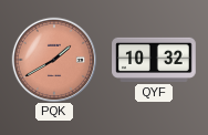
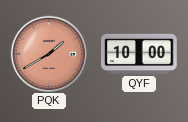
QYF: 10:32 -> 10:00 (139, 54)
